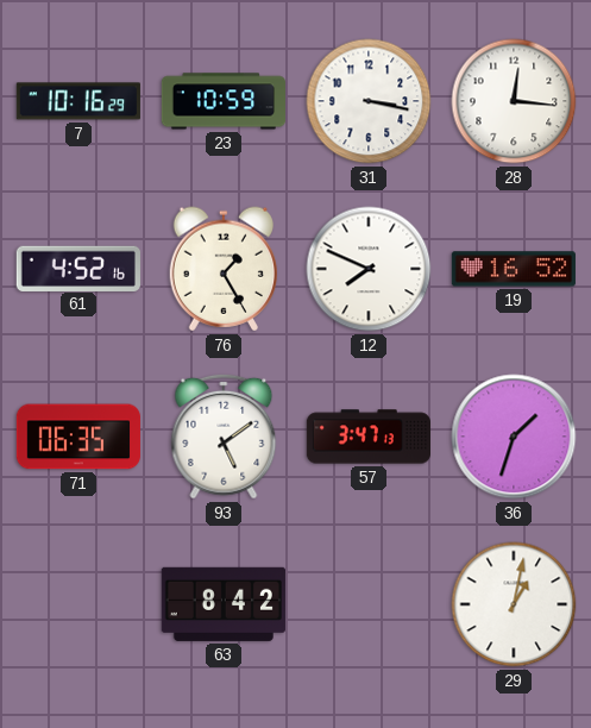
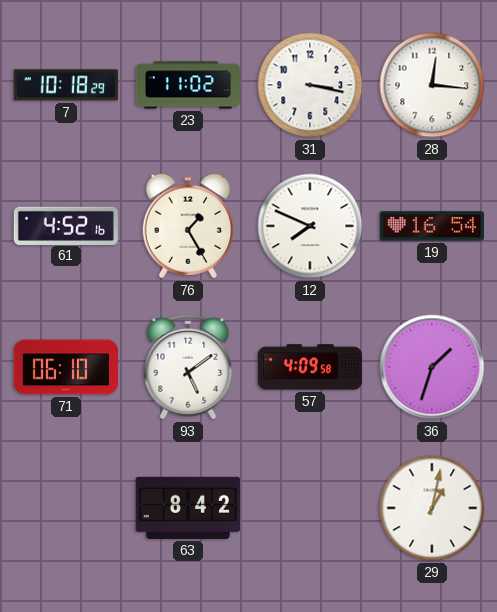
7: 10:16 -> 10:18 (66, 85)
23: 10:59 -> 11:02 (187, 85)
19: 16:52 -> 16:54 (432, 226)
71: 06:35 -> 06:10 (66, 367)
57: 3:47 -> 4:09 (309, 367)
